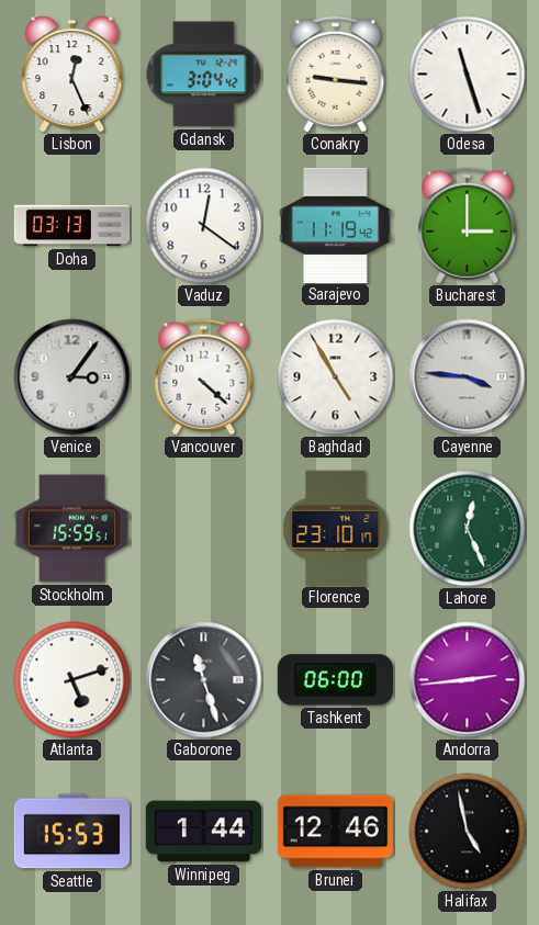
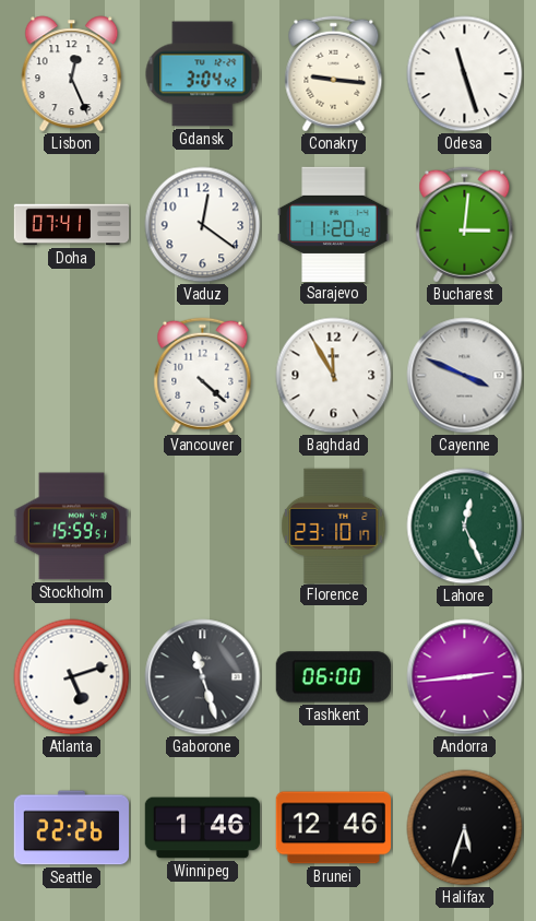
Doha: 03:13 -> 07:41 (72, 225)
Sarajevo: 11:19 -> 11:20 (334, 224)
Bucharest: 3:00 -> 3:01 (465, 225)
Venice: 3:06 -> none (72, 377)
Baghdad: 4:55 -> 11:55 (334, 376)
Cayenne: 3:46 -> 3:49 (465, 376)
Seattle: 15:53 -> 22:26 (71, 828)
Winnipeg: 1:44 -> 1:46 (203, 828)
Halifax: 4:58 -> 5:33 (465, 828)
